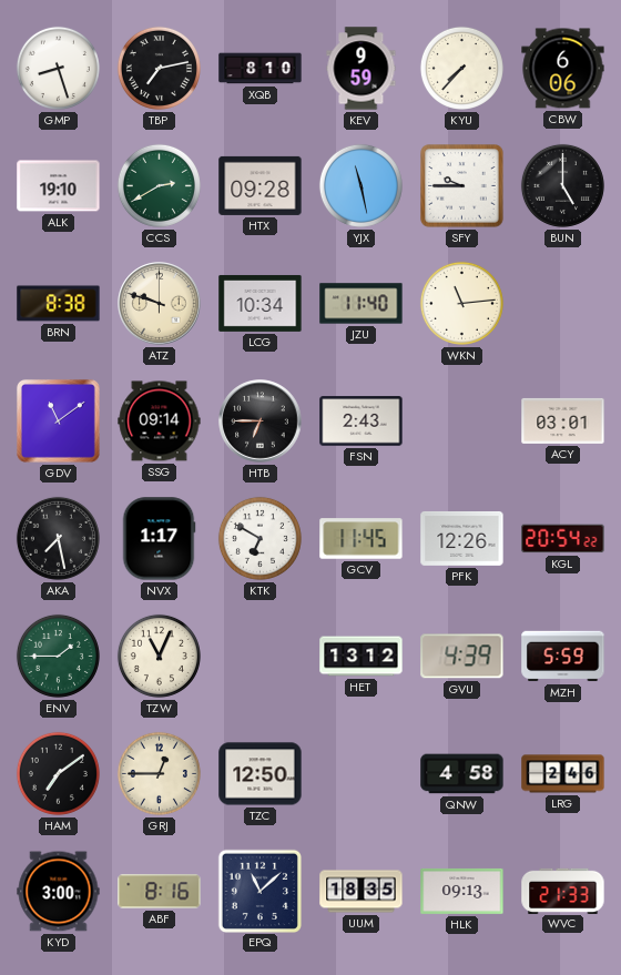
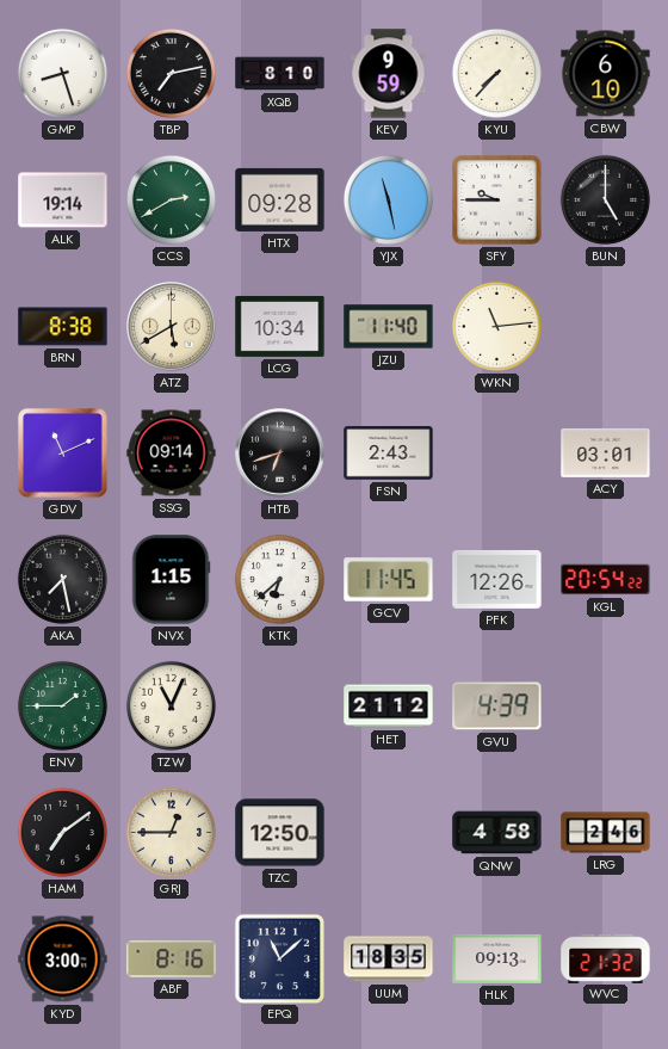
CBW: 6:06 -> 6:10 (606, 74)
ALK: 19:10 -> 19:14 (63, 200)
ATZ: 9:48 -> 5:40 (172, 327)
GDV: 11:09 -> 11:11 (62, 452)
HTB: 6:45 -> 6:42 (280, 453)
NVX: 1:17 -> 1:15 (171, 580)
KTK: 6:50 -> 6:38 (279, 579)
HET: 13:12 -> 21:12 (389, 706)
MZH: 5:59 -> none (563, 657)
WVC: 21:33 -> 21:32 (606, 958)
